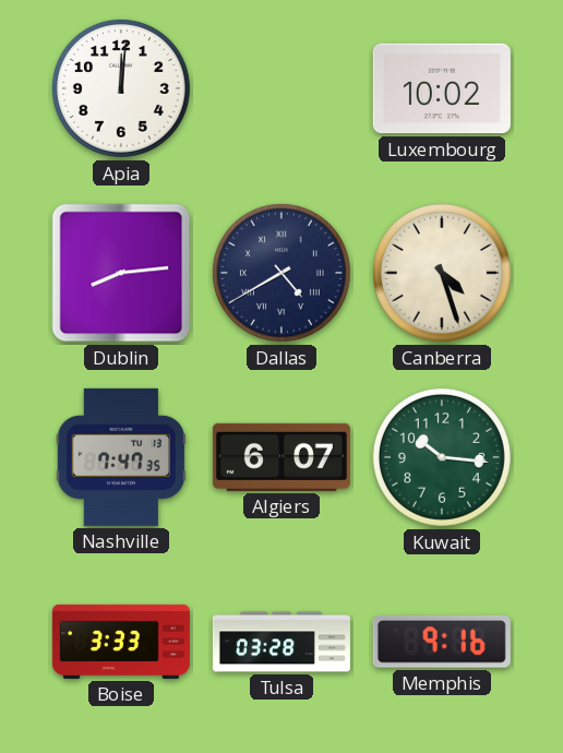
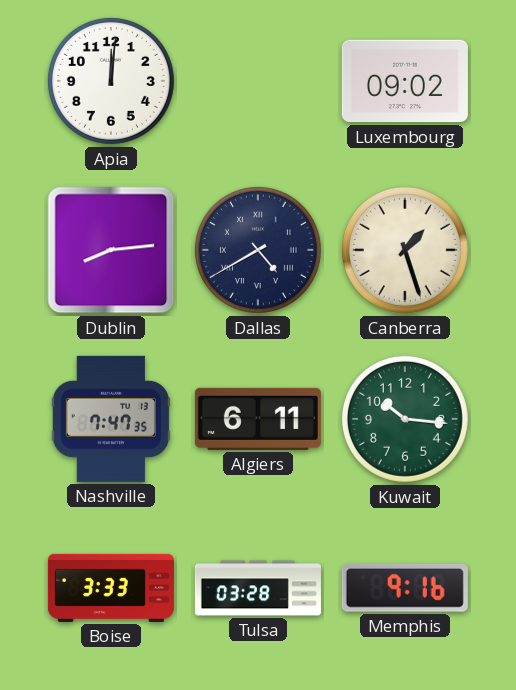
Luxembourg: 10:02 -> 09:02 (405, 81)
Canberra: 4:27 -> 1:27 (405, 250)
Algiers: 6:07 -> 6:11 (258, 419)
